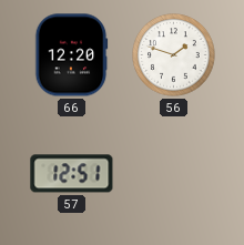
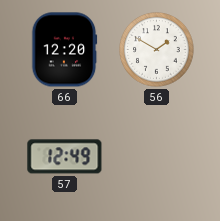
56: 1:48 -> 1:50 (157, 50)
57: 12:51 -> 12:49 (65, 157)
